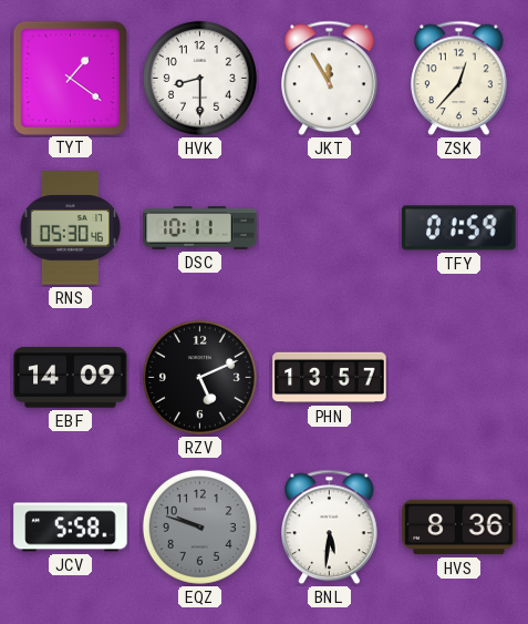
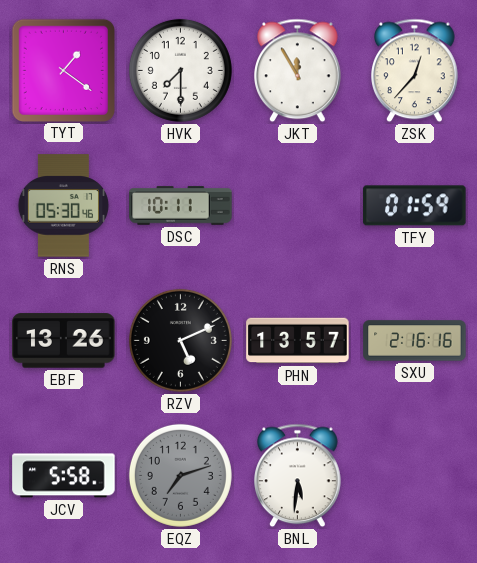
HVK: 8:30 -> 7:30 (180, 70)
EBF: 14:09 -> 13:26 (64, 341)
SXU: none -> 2:16 (415, 341)
EQZ: 9:48 -> 7:12 (180, 475)
HVS: 8:36 -> none (459, 528)
